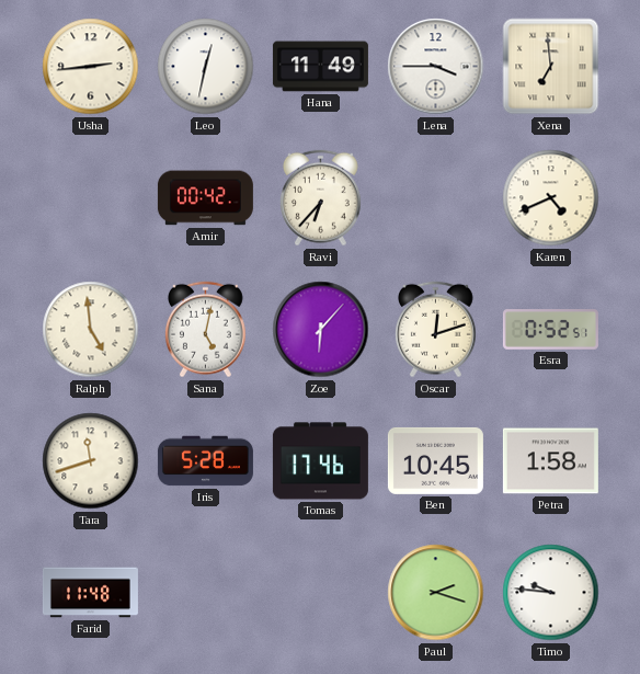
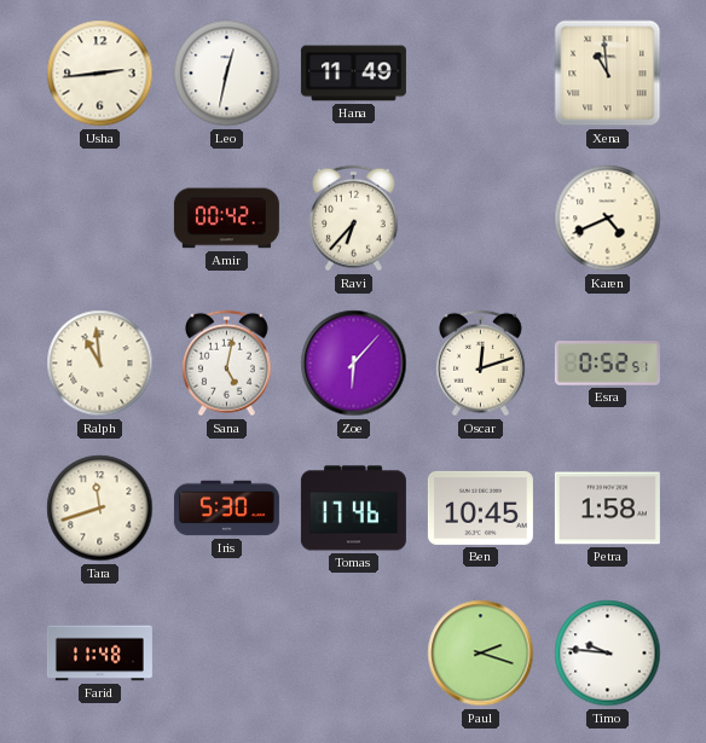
Lena: 3:45 -> none (436, 67)
Xena: 6:59 -> 10:59 (608, 74)
Ralph: 4:59 -> 10:59 (100, 364)
Iris: 5:28 -> 5:30 (226, 509)
